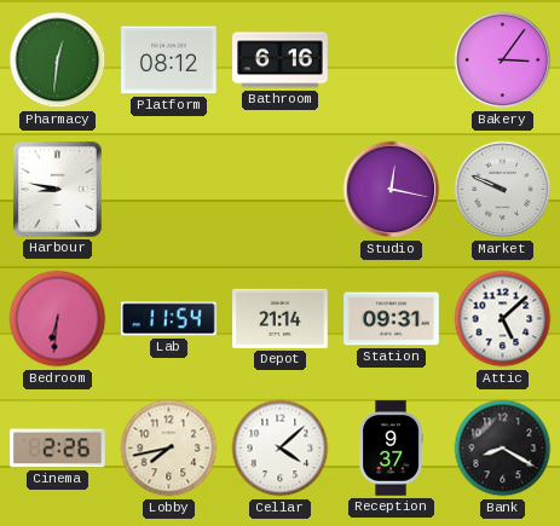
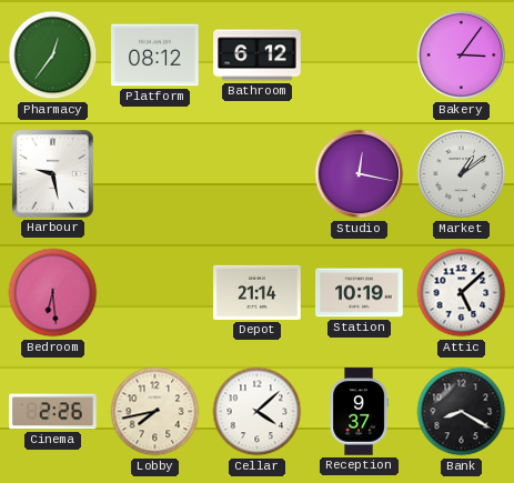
Pharmacy: 12:31 -> 12:36 (53, 56)
Bathroom: 6:16 -> 6:12 (258, 56)
Harbour: 8:47 -> 9:28 (52, 174)
Market: 9:49 -> 1:09 (462, 174)
Bedroom: 6:31 -> 6:29 (53, 293)
Lab: 11:54 -> none (169, 319)
Station: 09:31 -> 10:19 (360, 293)
